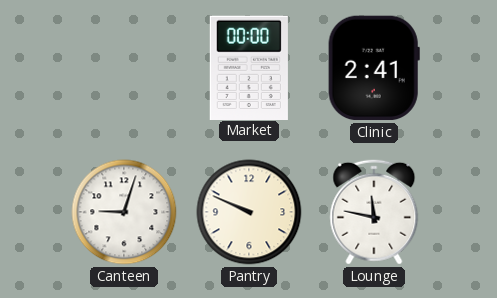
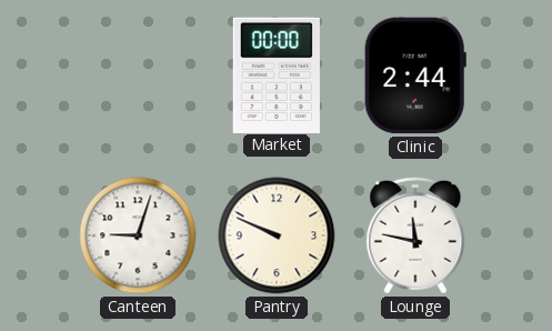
Clinic: 2:41 -> 2:44 (415, 76)
